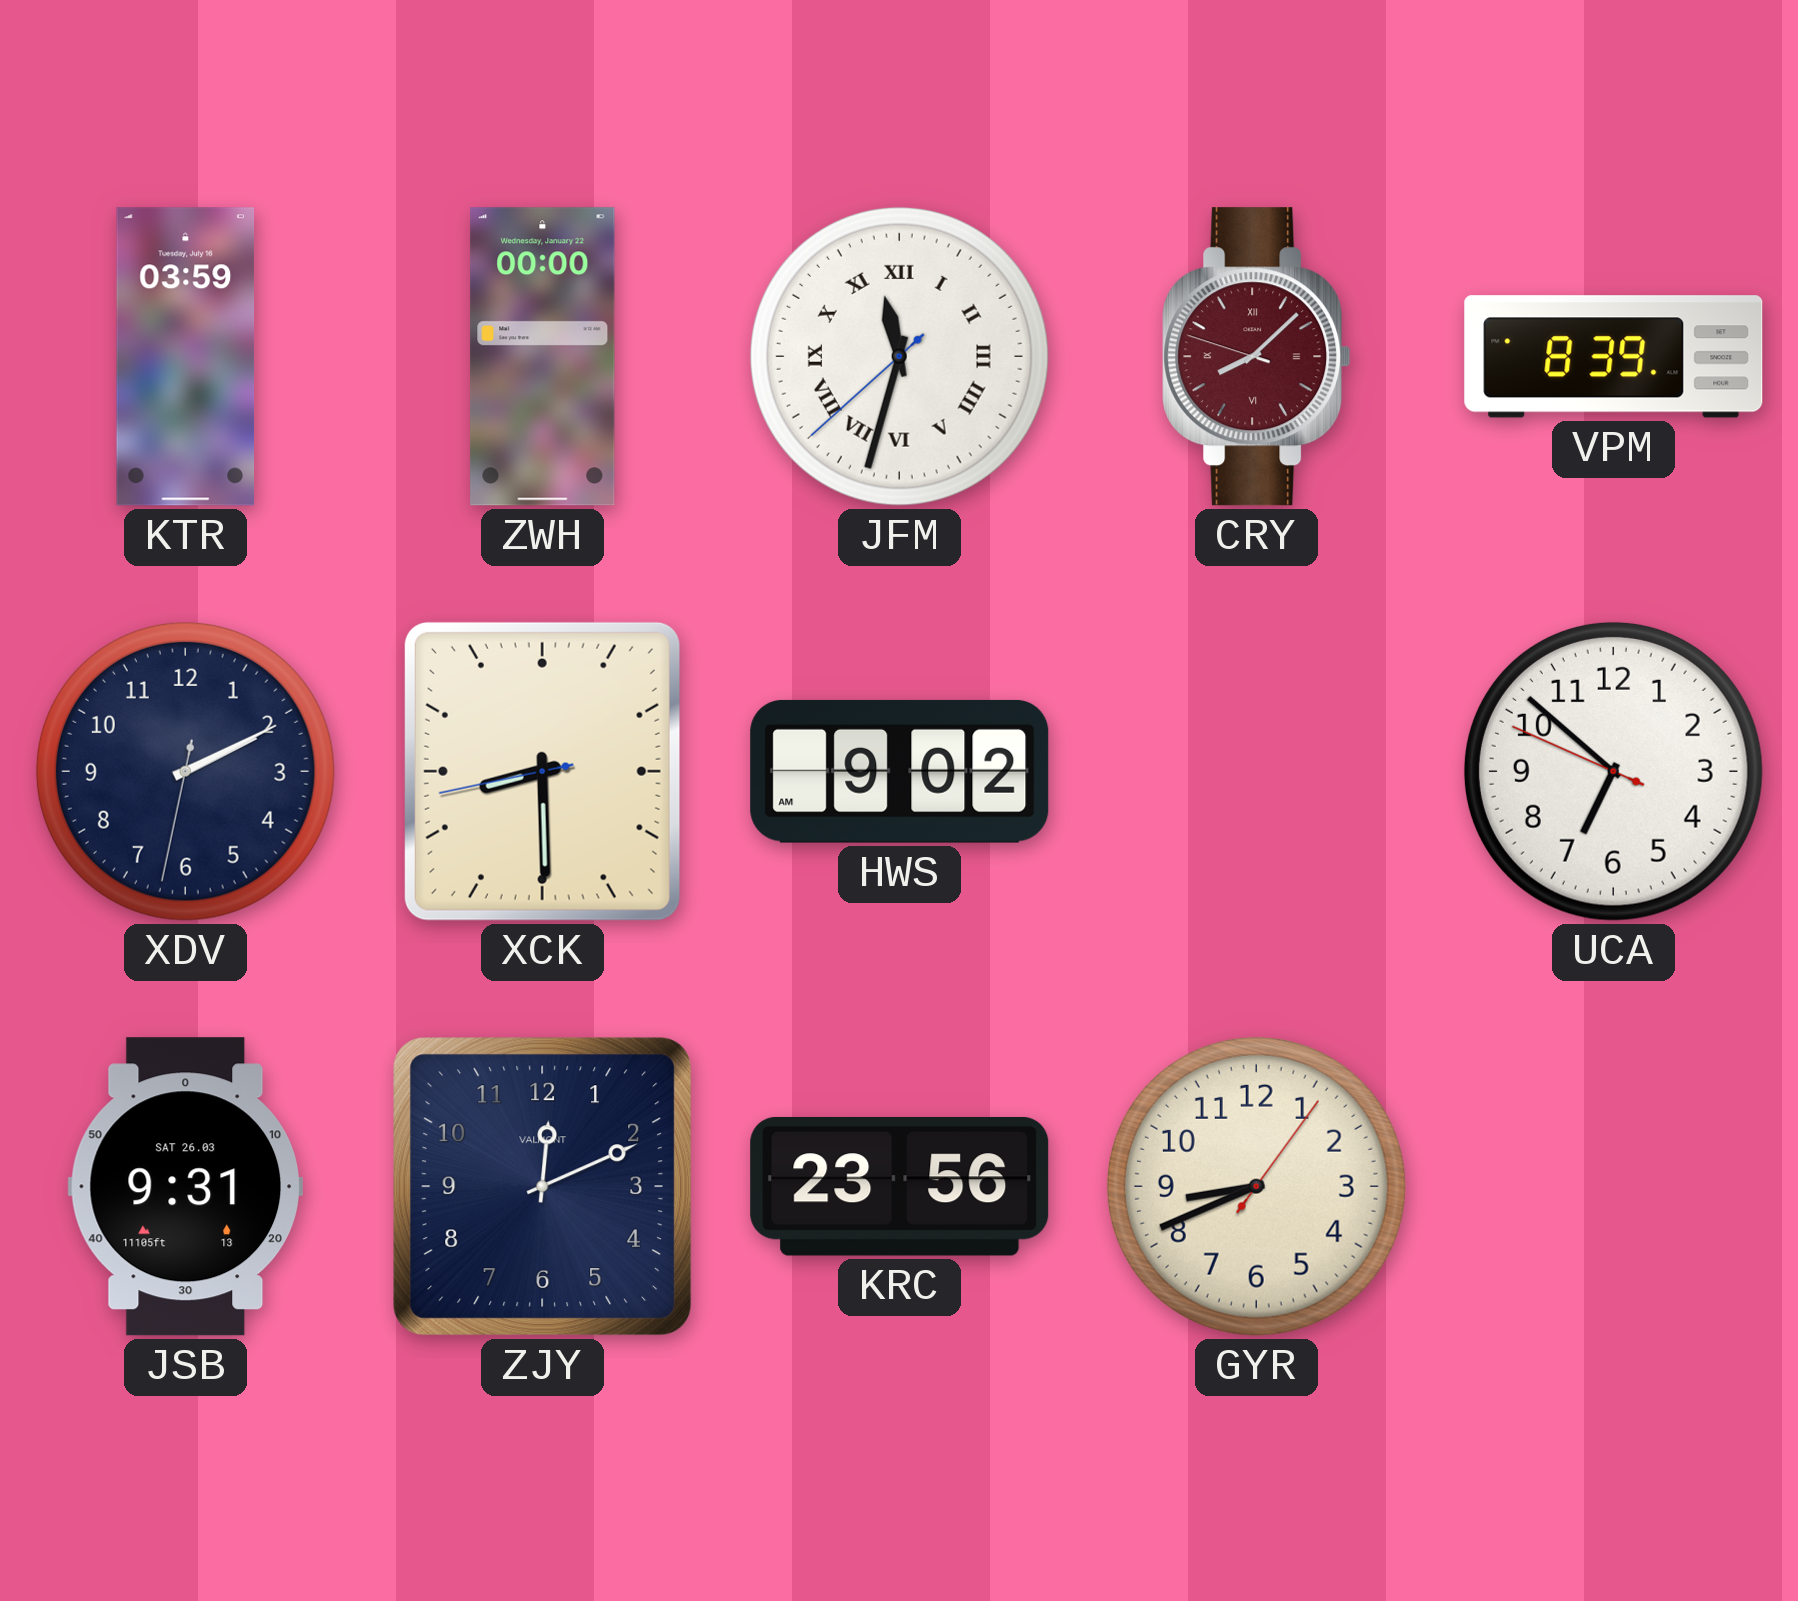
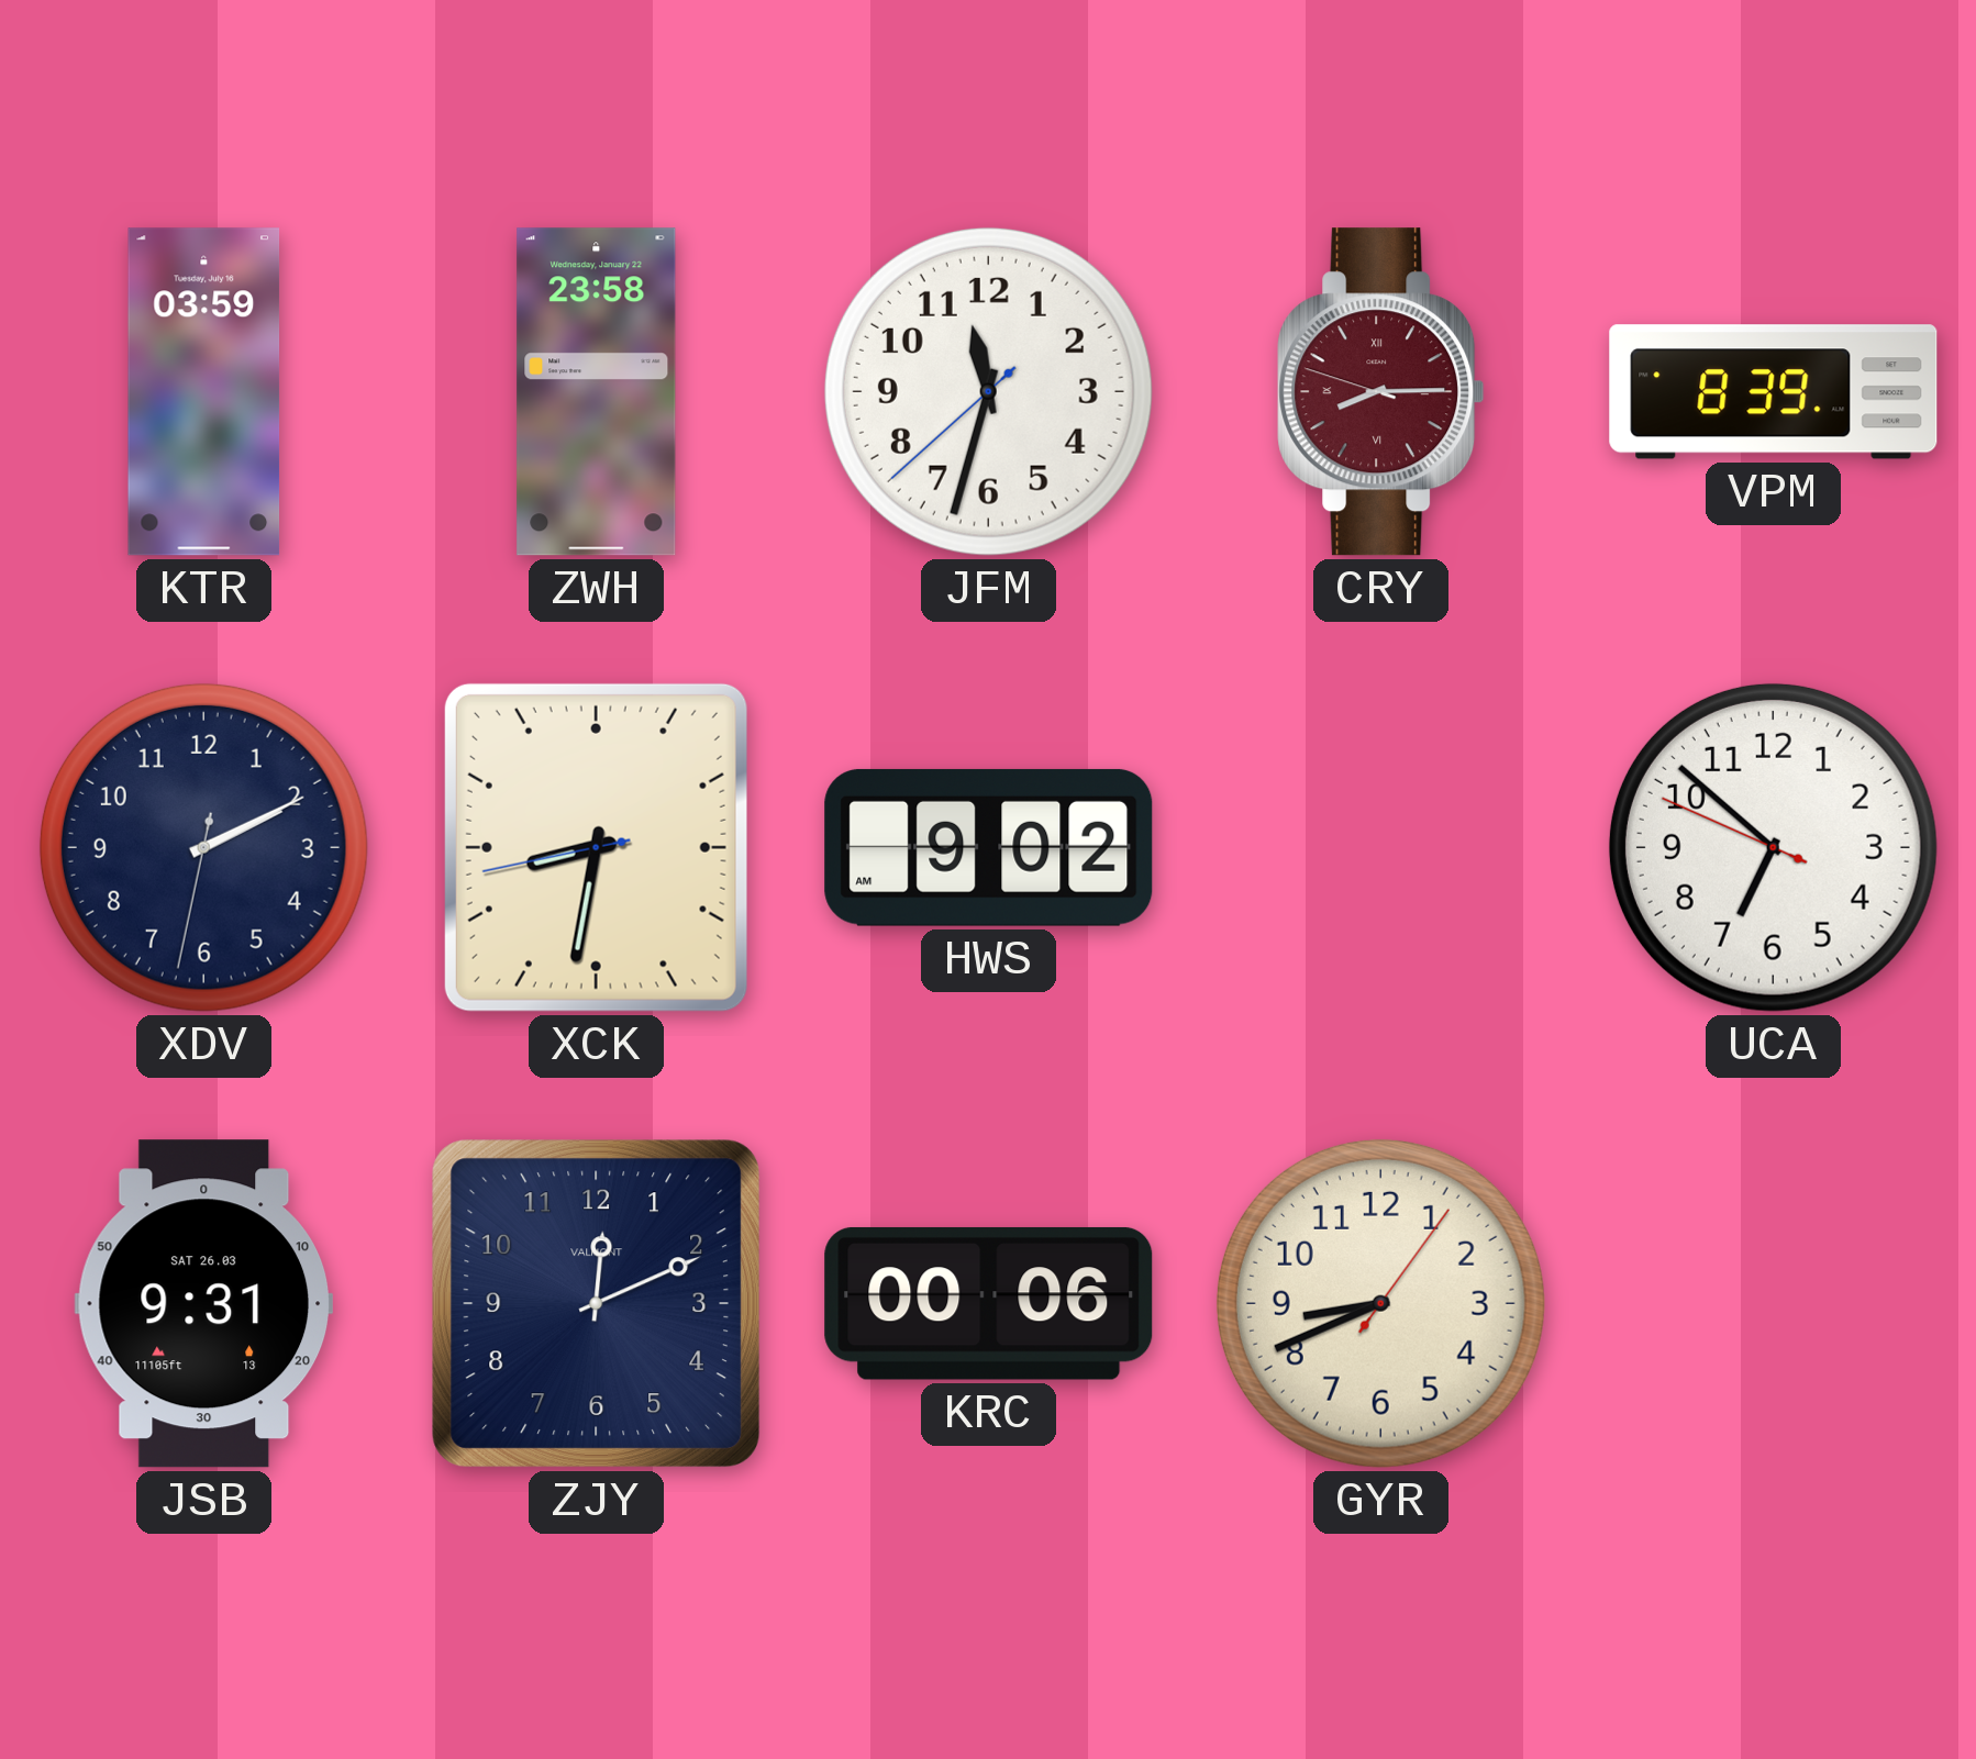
ZWH: 00:00 -> 23:58 (597, 392)
JFM numerals: Roman -> Arabic (988, 391)
CRY: 8:07 -> 8:14 (1381, 392)
XCK: 8:29 -> 8:31 (596, 847)
KRC: 23:56 -> 00:06 (989, 1303)
